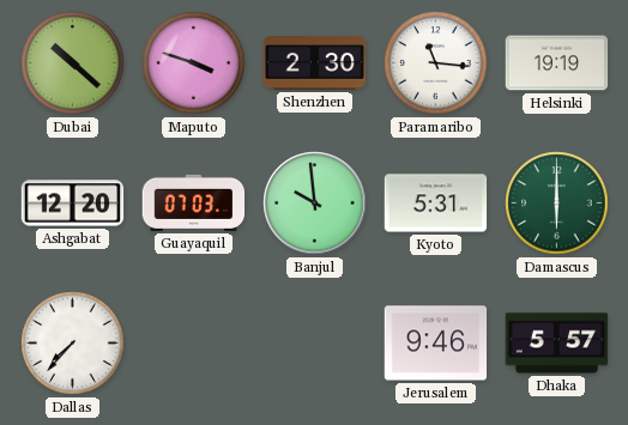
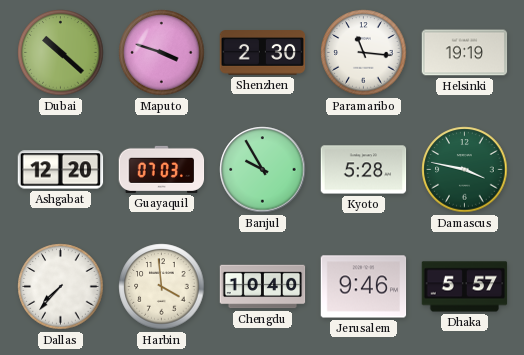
Banjul: 9:59 -> 9:55 (263, 170)
Kyoto: 5:31 -> 5:28 (364, 170)
Damascus: 6:00 -> 3:47 (465, 170)
Harbin: none -> 3:59 (162, 287)
Chengdu: none -> 10:40 (263, 287)
